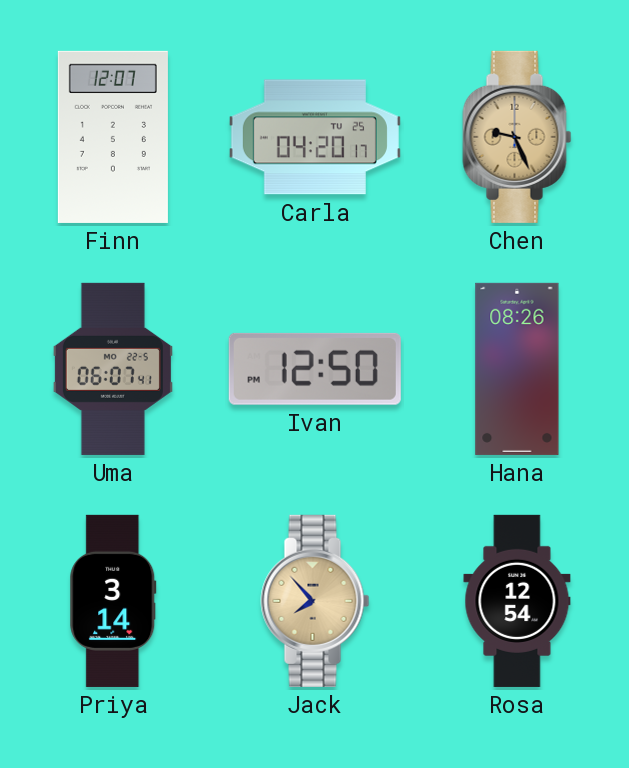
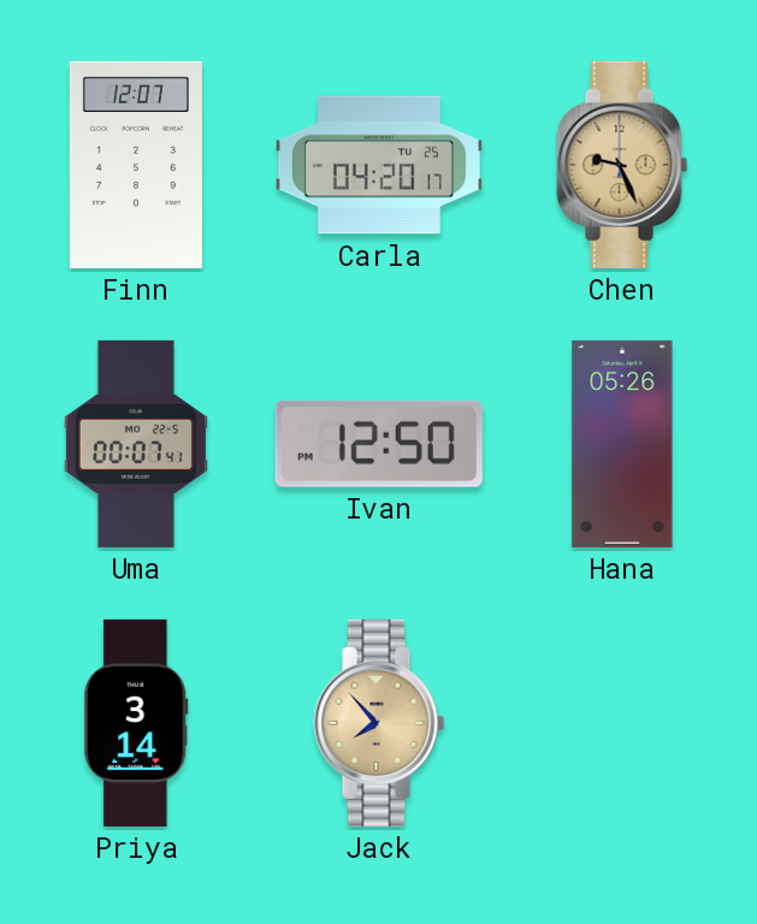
Uma: 06:07 -> 00:07 (136, 444)
Hana: 08:26 -> 05:26 (622, 444)
Rosa: 12:54 -> none (517, 601)
